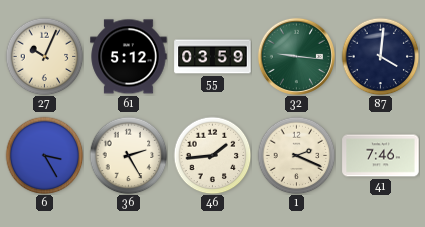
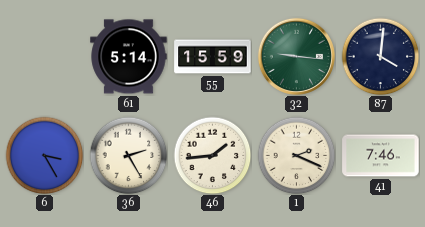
27: 10:04 -> none (44, 56)
61: 5:12 -> 5:14 (129, 57)
55: 03:59 -> 15:59 (213, 57)
